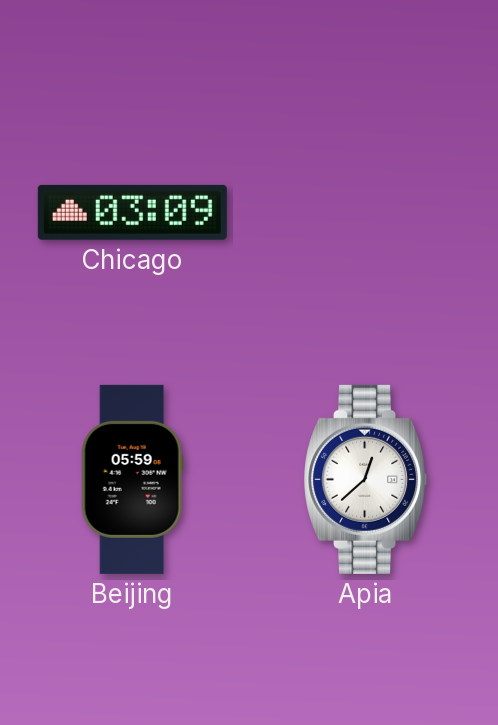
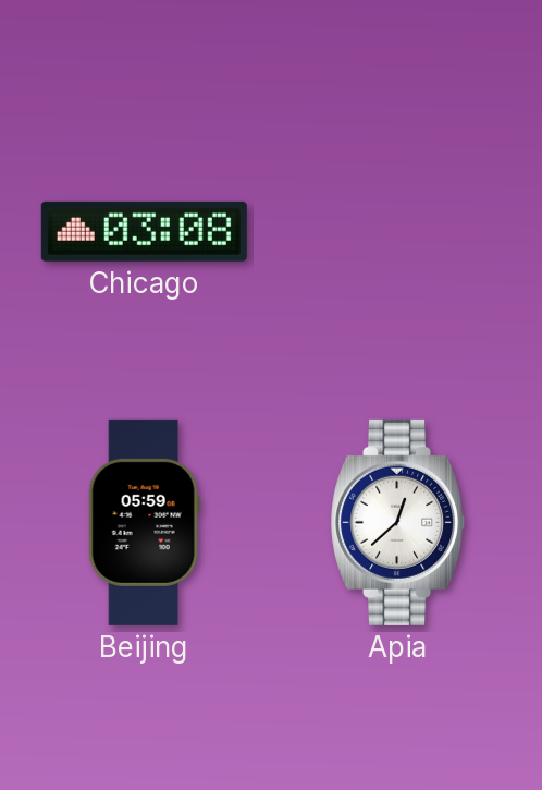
Chicago: 03:09 -> 03:08 (144, 231)
